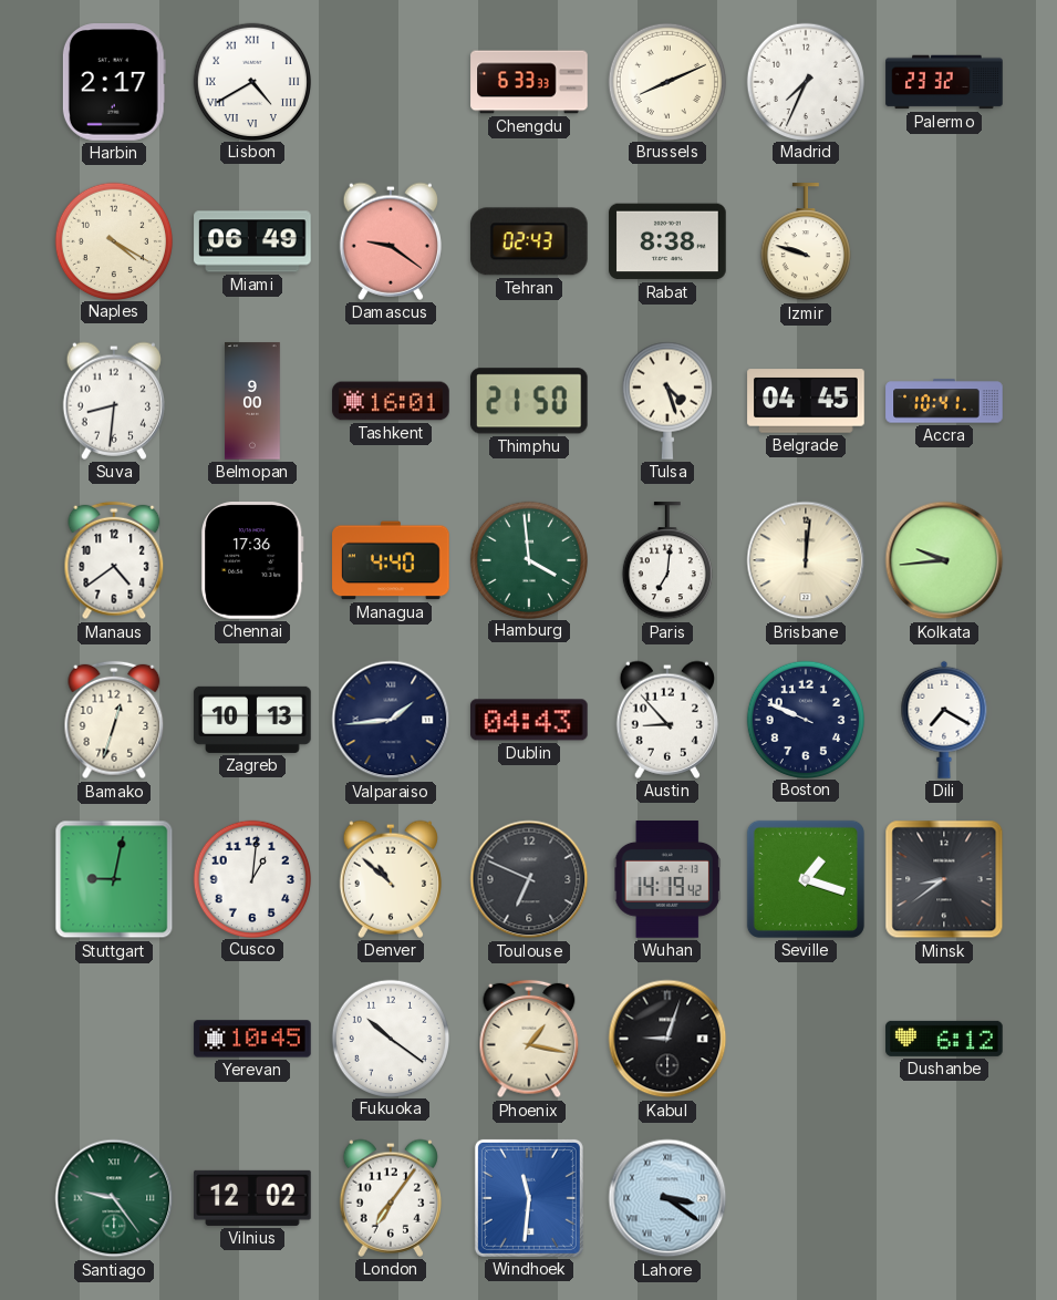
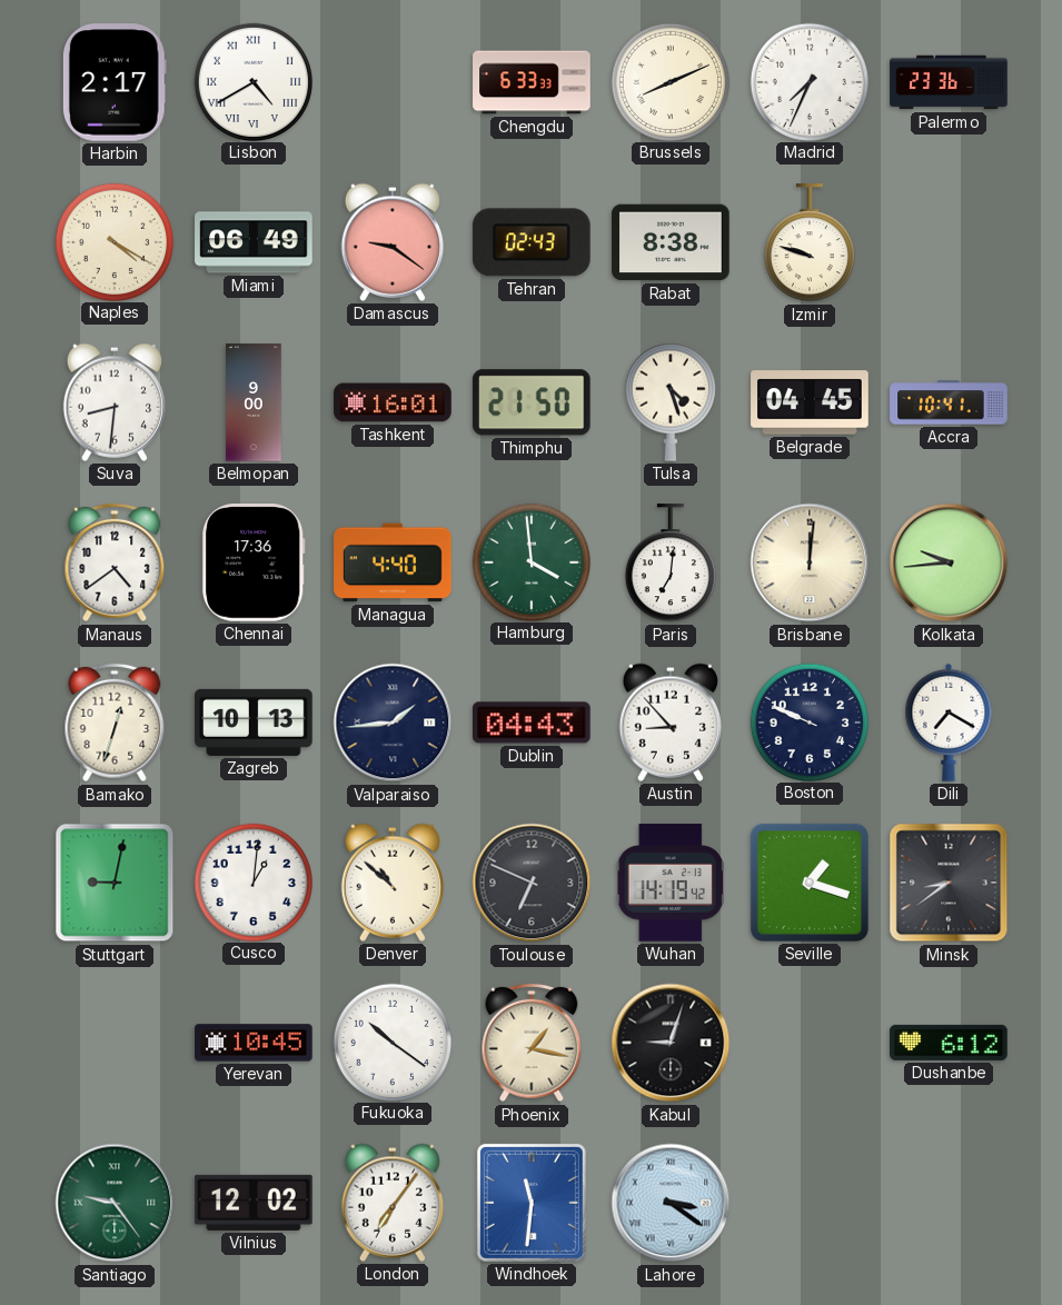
Palermo: 23:32 -> 23:36 (949, 82)
